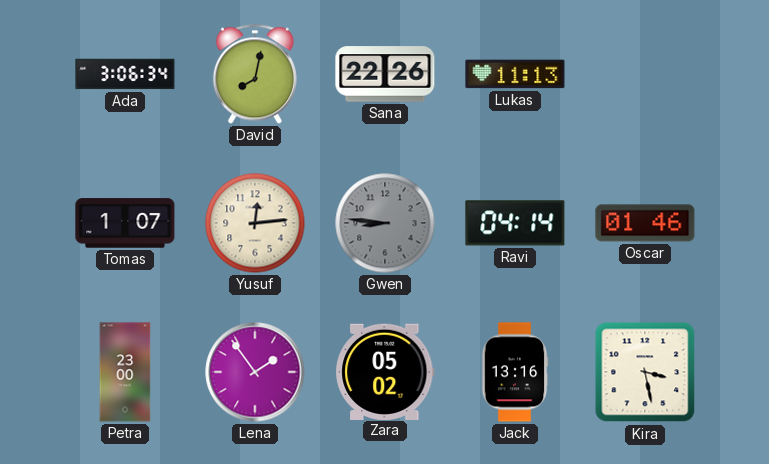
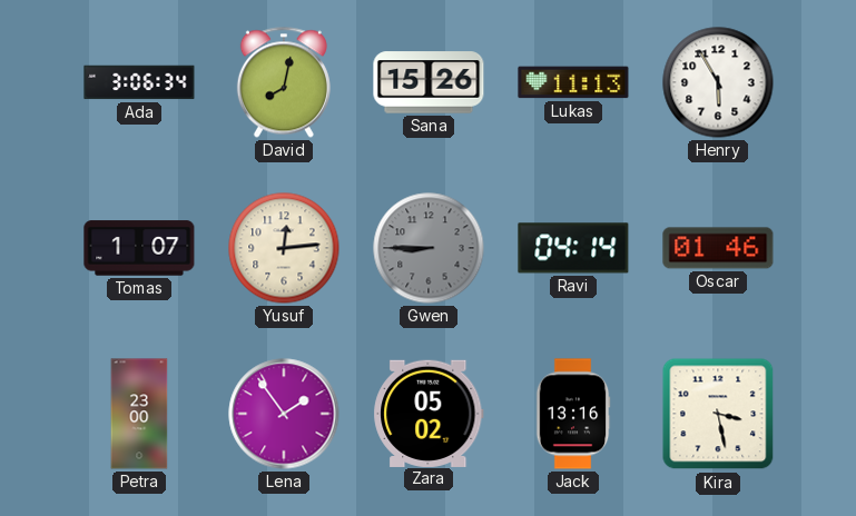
Sana: 22:26 -> 15:26 (429, 82)
Henry: none -> 5:55 (718, 82)
Gwen: 8:46 -> 8:45 (429, 248)
